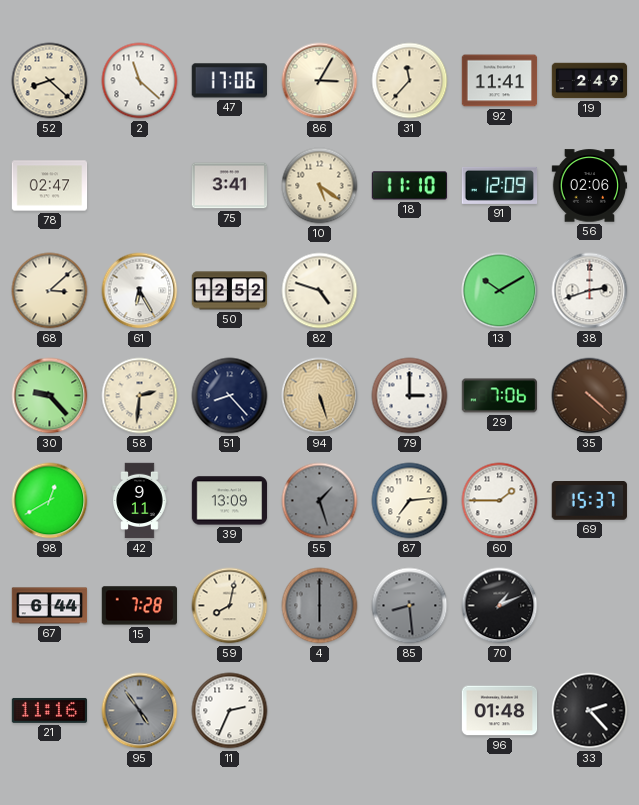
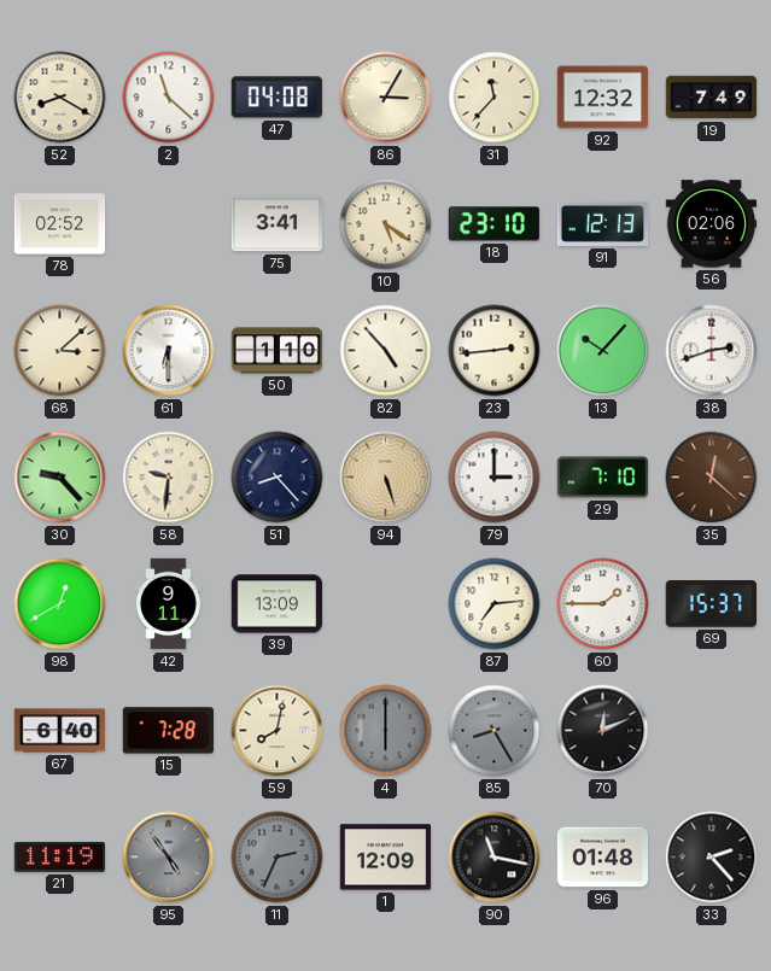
52: 8:22 -> 8:20 (60, 98)
47: 17:06 -> 04:08 (276, 98)
92: 11:41 -> 12:32 (603, 98)
19: 2:49 -> 7:49 (712, 98)
78: 02:47 -> 02:52 (60, 224)
18: 11:10 -> 23:10 (495, 224)
91: 12:09 -> 12:13 (603, 223)
61: 6:25 -> 6:30 (169, 351)
50: 12:52 -> 1:10 (278, 351)
82: 4:48 -> 4:53 (386, 351)
23: none -> 2:44 (495, 351)
13: 10:10 -> 10:07 (603, 351)
58: 2:31 -> 9:31 (169, 478)
29: 7:06 -> 7:10 (603, 478)
35: 4:22 -> 12:22 (712, 478)
55: 1:27 -> none (320, 501)
67: 6:44 -> 6:40 (60, 731)
85: 8:29 -> 8:25 (495, 731)
70: 1:11 -> 12:11 (603, 731)
21: 11:16 -> 11:19 (60, 856)
11 dial: white -> grey (278, 858)
1: none -> 12:09 (386, 858)
90: none -> 11:17 (495, 858)
